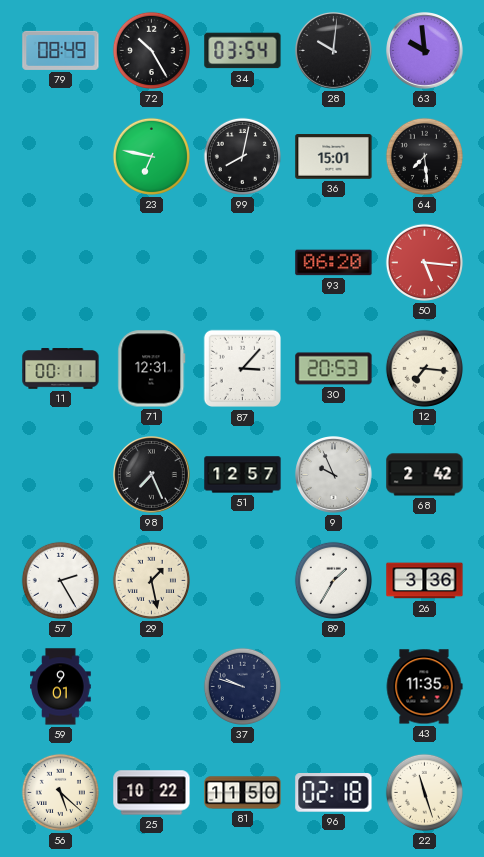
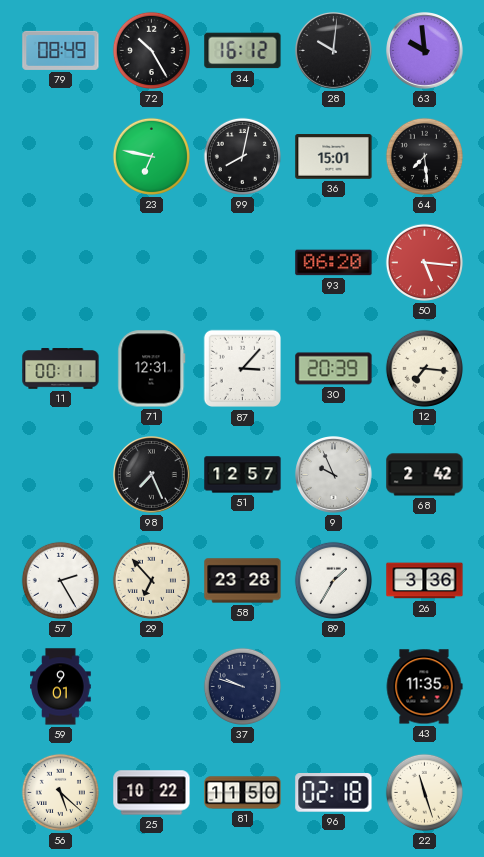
34: 03:54 -> 16:12 (243, 51)
30: 20:53 -> 20:39 (334, 369)
29: 1:28 -> 6:53 (151, 580)
58: none -> 23:28 (243, 581)
